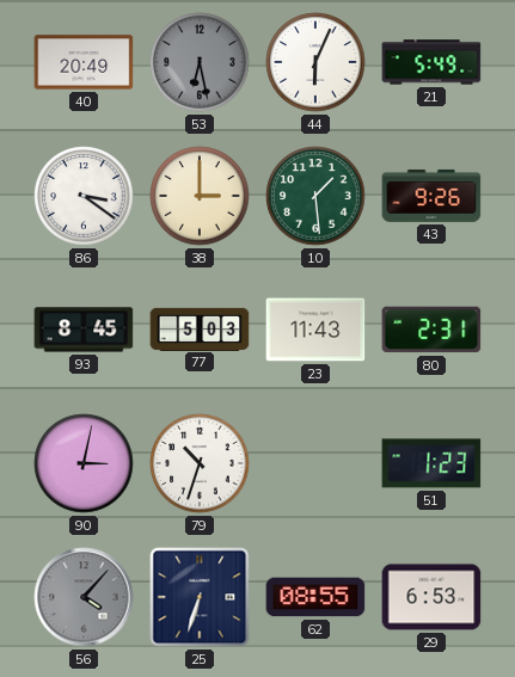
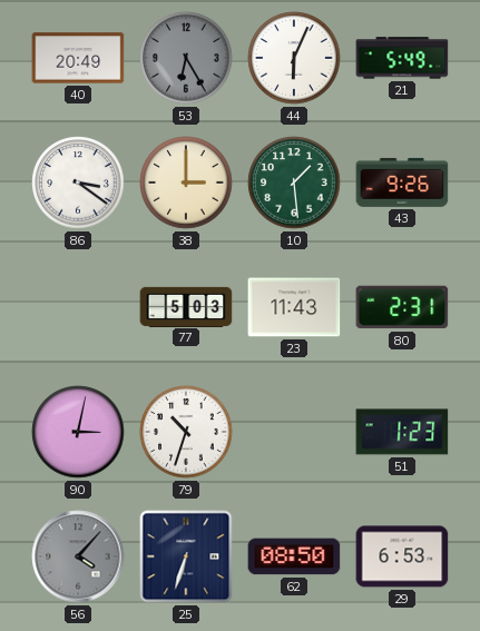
53: 6:28 -> 6:25 (186, 58)
93: 8:45 -> none (84, 330)
62: 08:55 -> 08:50 (294, 556)
